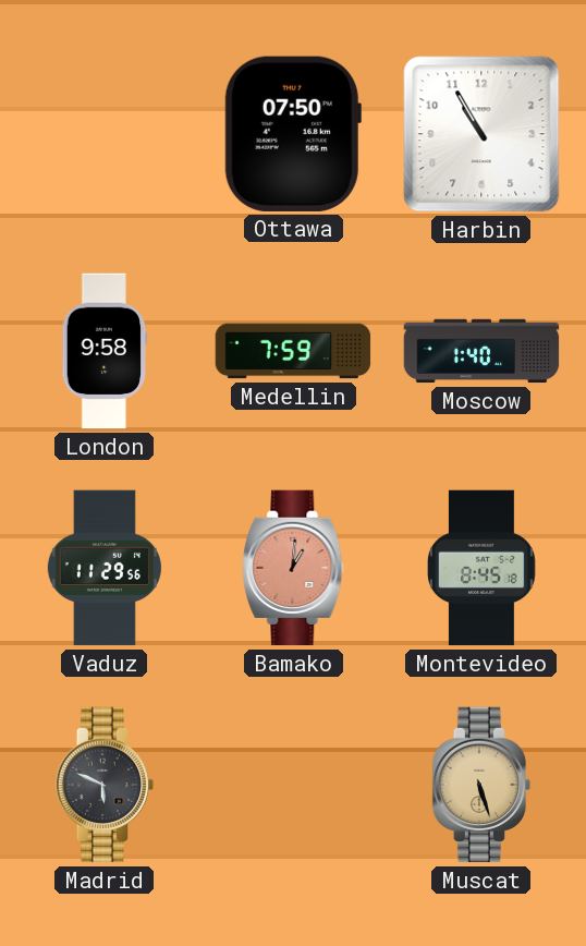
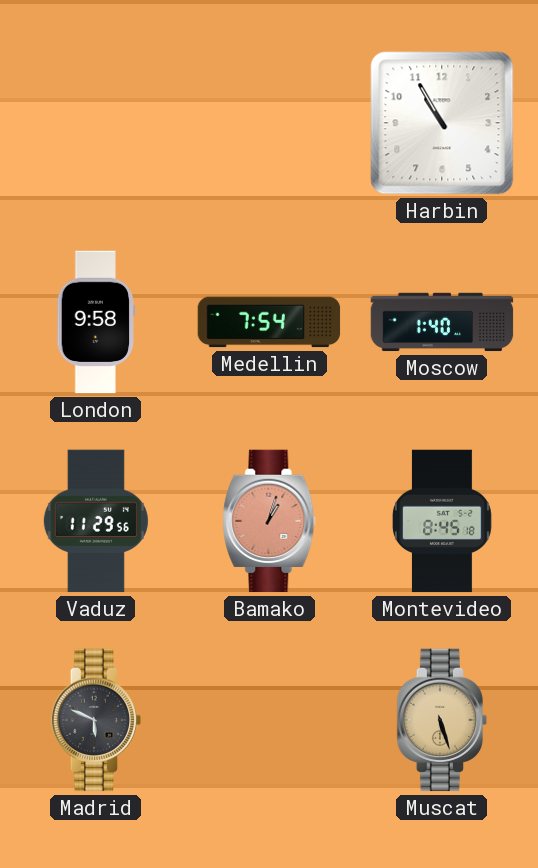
Ottawa: 07:50 -> none (293, 134)
Medellin: 7:59 -> 7:54 (269, 322)
Bamako: 1:01 -> 1:03 (269, 521)
